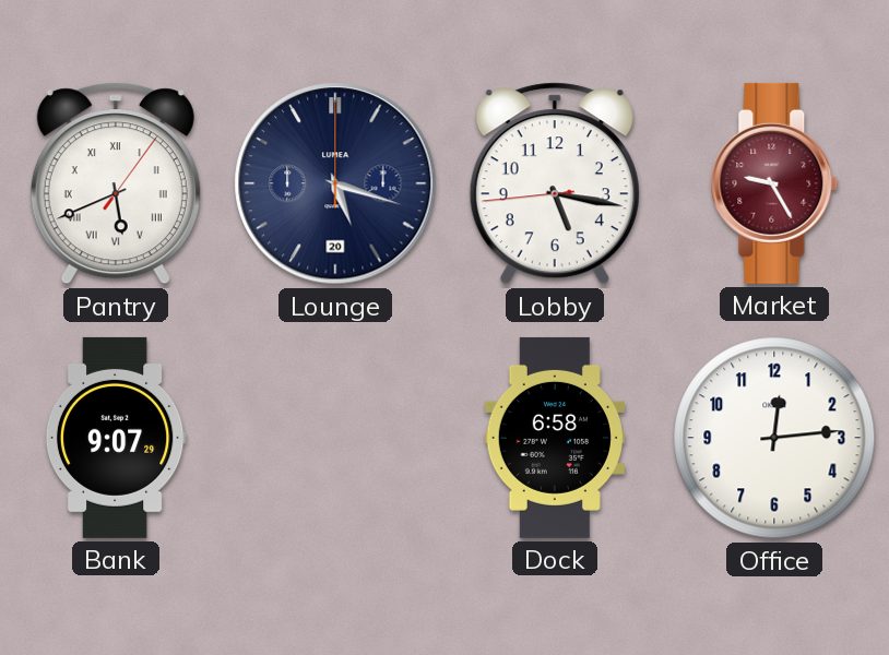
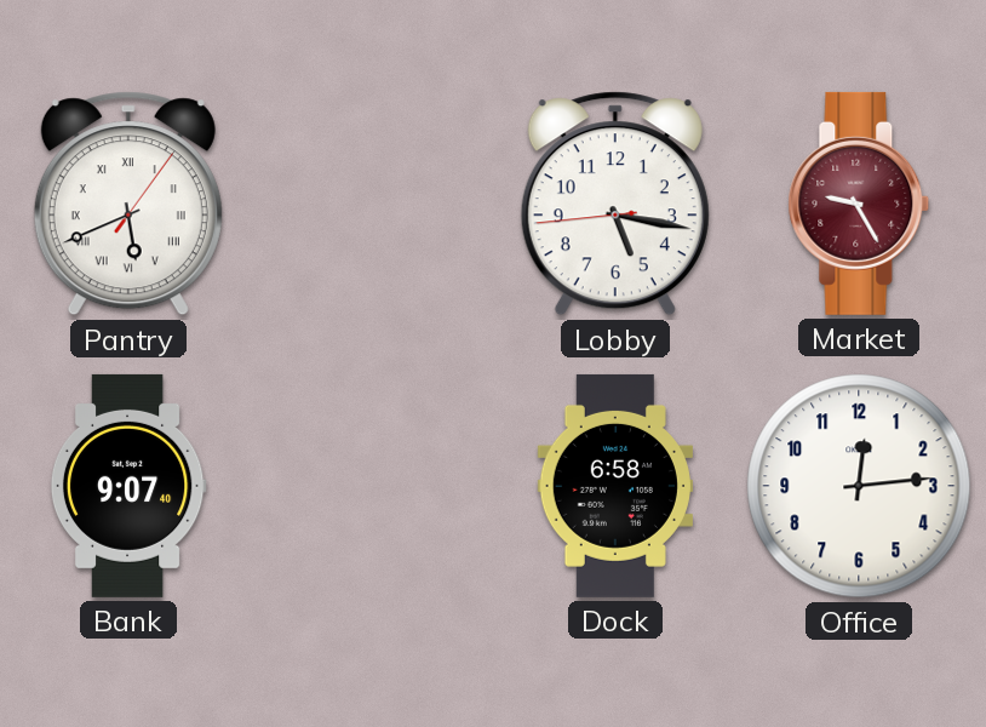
Lounge: 5:18 -> none (335, 183)
Bank: 9:07:29 -> 9:07:40 (128, 486)
